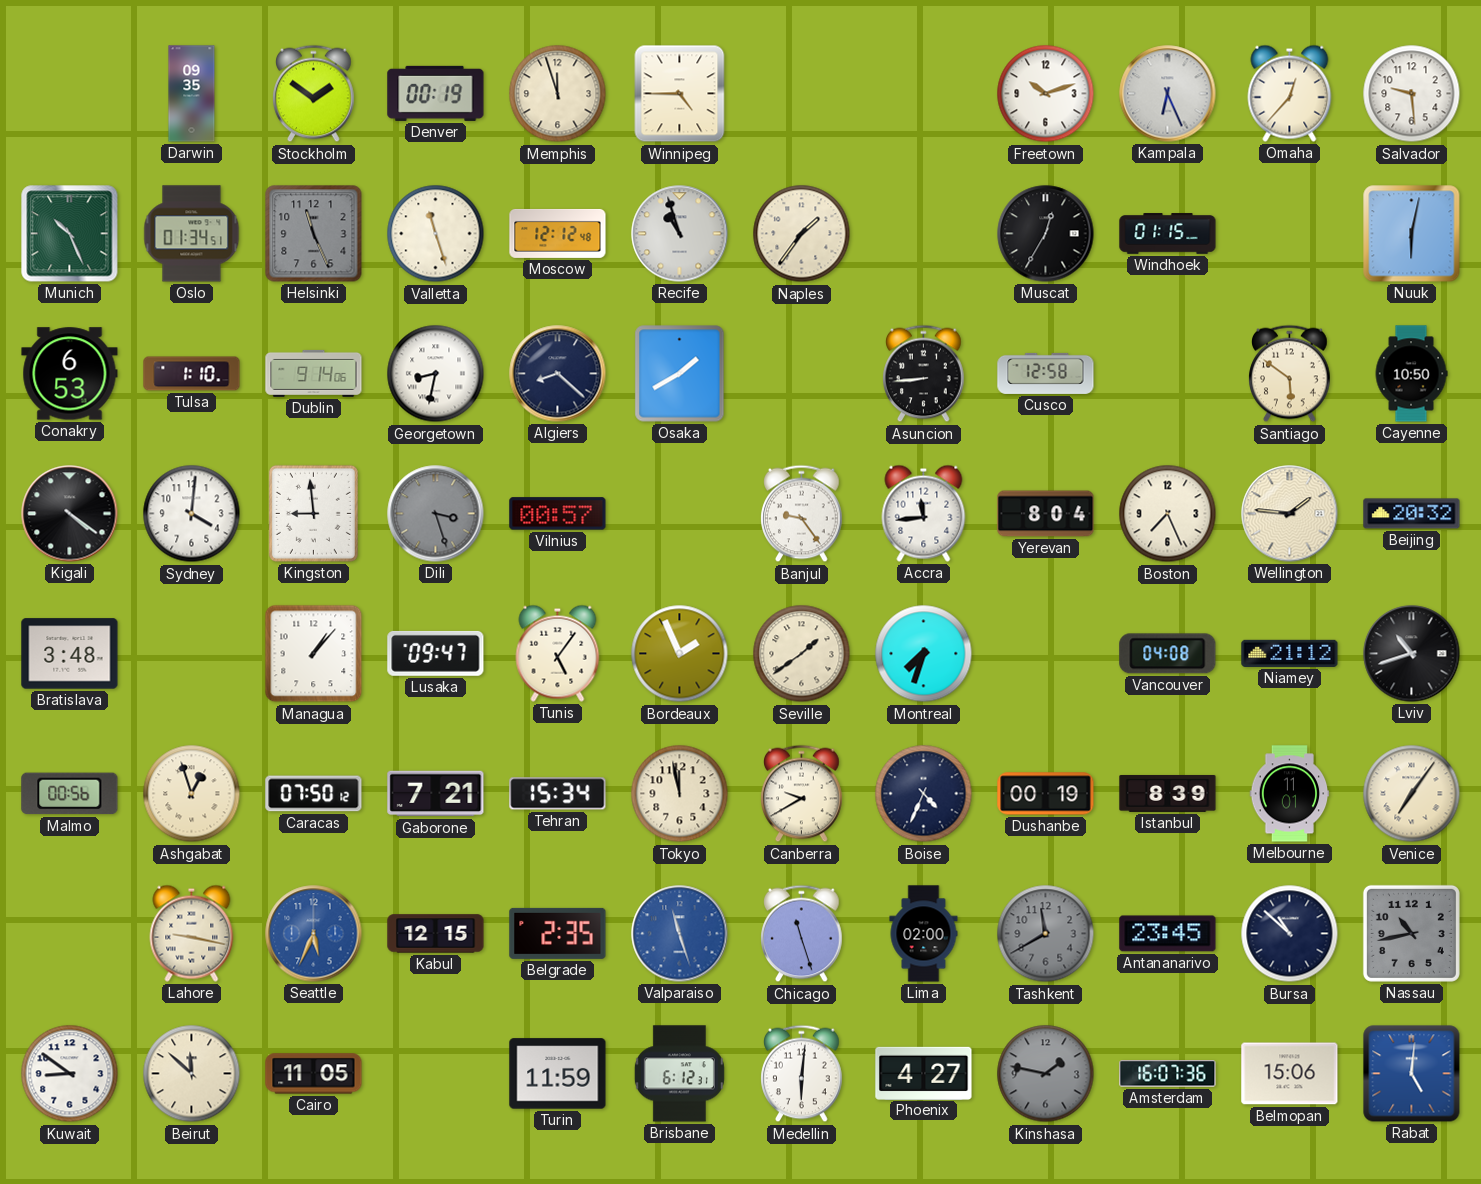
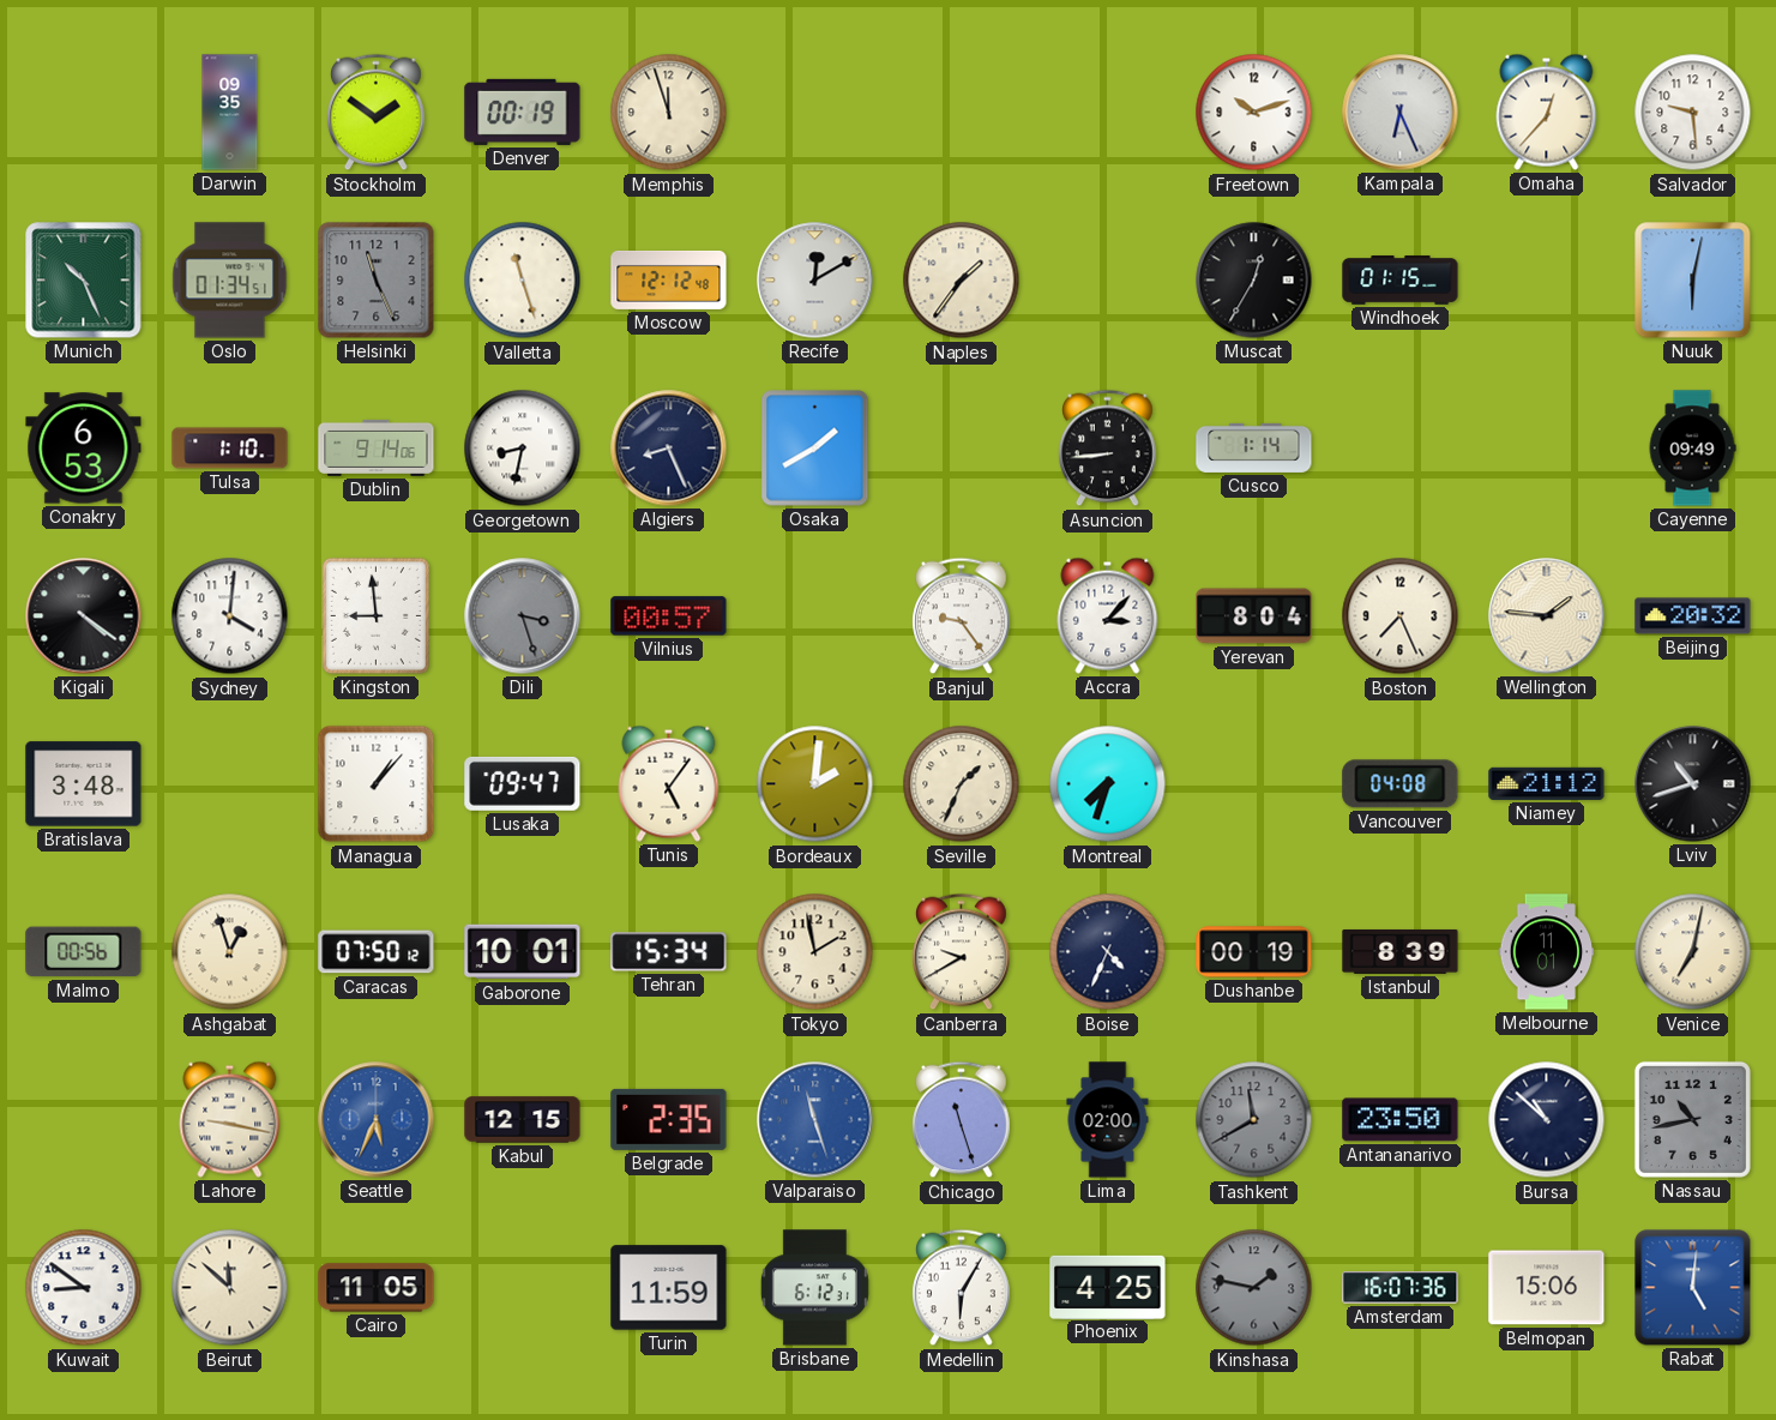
Winnipeg: 4:45 -> none (680, 94)
Recife: 10:57 -> 12:10 (815, 281)
Algiers: 8:22 -> 8:26 (669, 449)
Cusco: 12:58 -> 1:14 (1254, 447)
Santiago: 5:51 -> none (1290, 374)
Cayenne: 10:50 -> 09:49 (1692, 449)
Accra: 11:44 -> 3:07 (1108, 615)
Bordeaux: 1:56 -> 2:01 (815, 784)
Seville: 1:39 -> 1:34 (962, 784)
Gaborone: 7:21 -> 10:01 (523, 952)
Tokyo: 11:58 -> 1:58 (815, 952)
Venice: 7:06 -> 7:02 (1693, 952)
Antananarivo: 23:45 -> 23:50 (1401, 1120)
Medellin: 6:01 -> 6:05 (962, 1288)
Phoenix: 4:27 -> 4:25 (1108, 1287)
